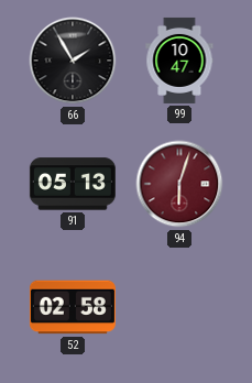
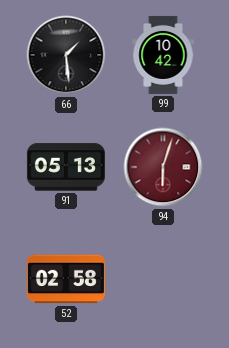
66: 1:55 -> 1:29 (66, 55)
99: 10:47 -> 10:42 (163, 55)
